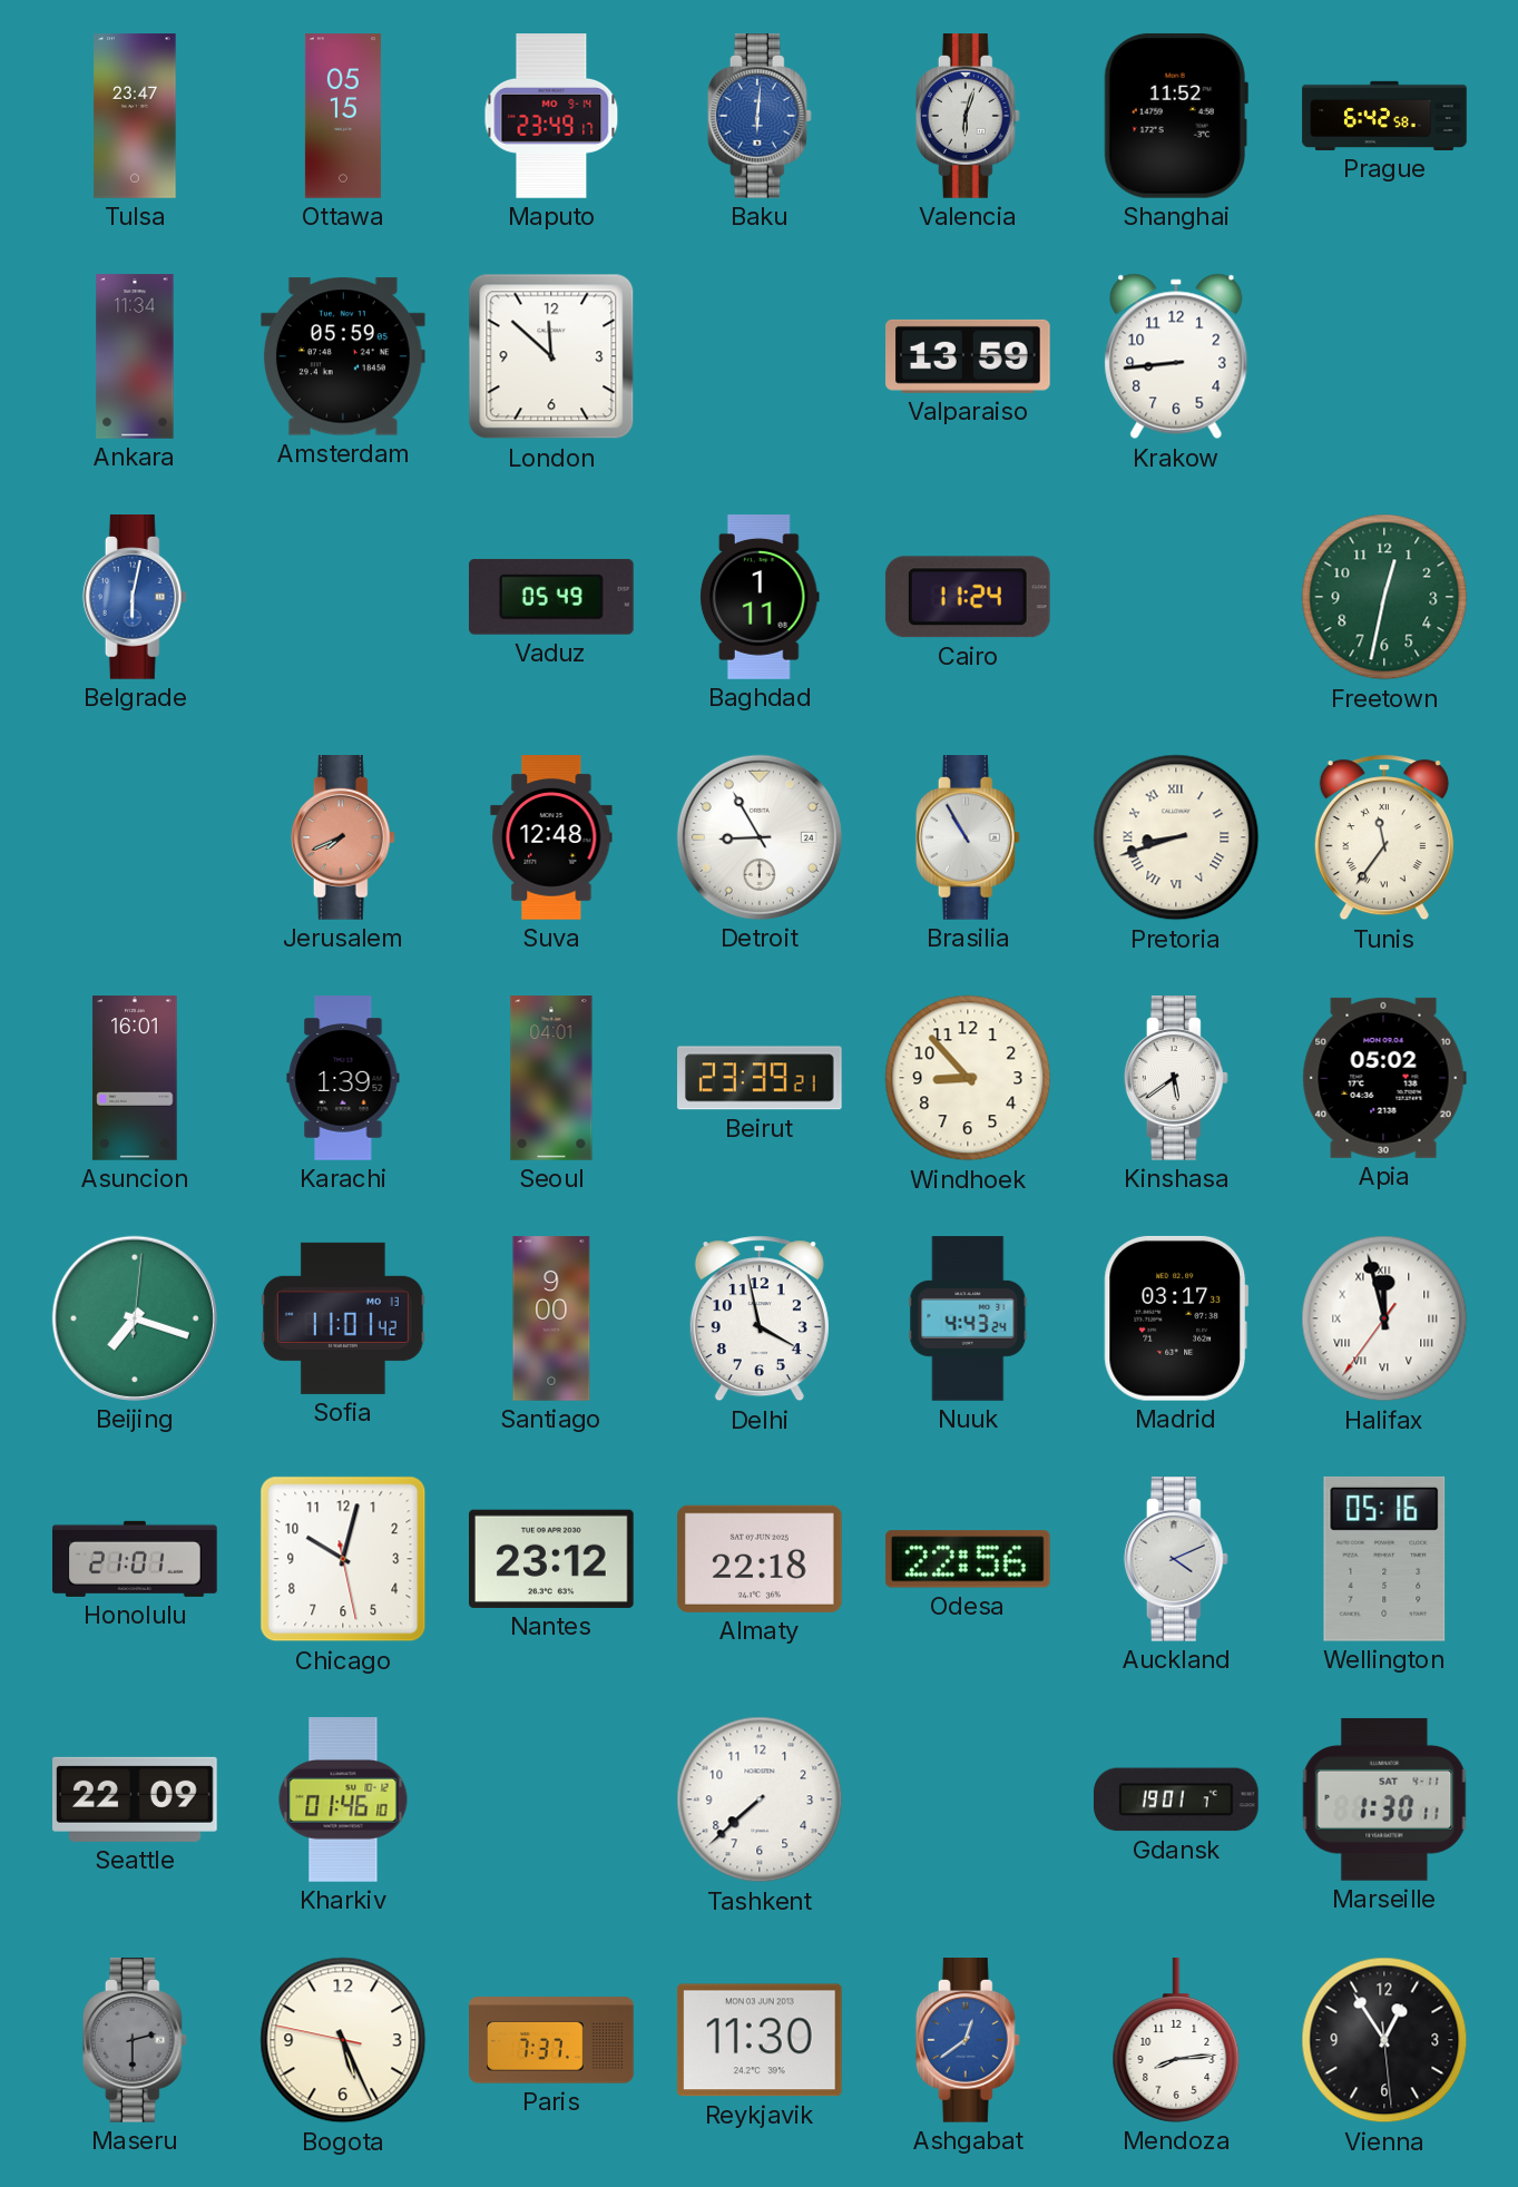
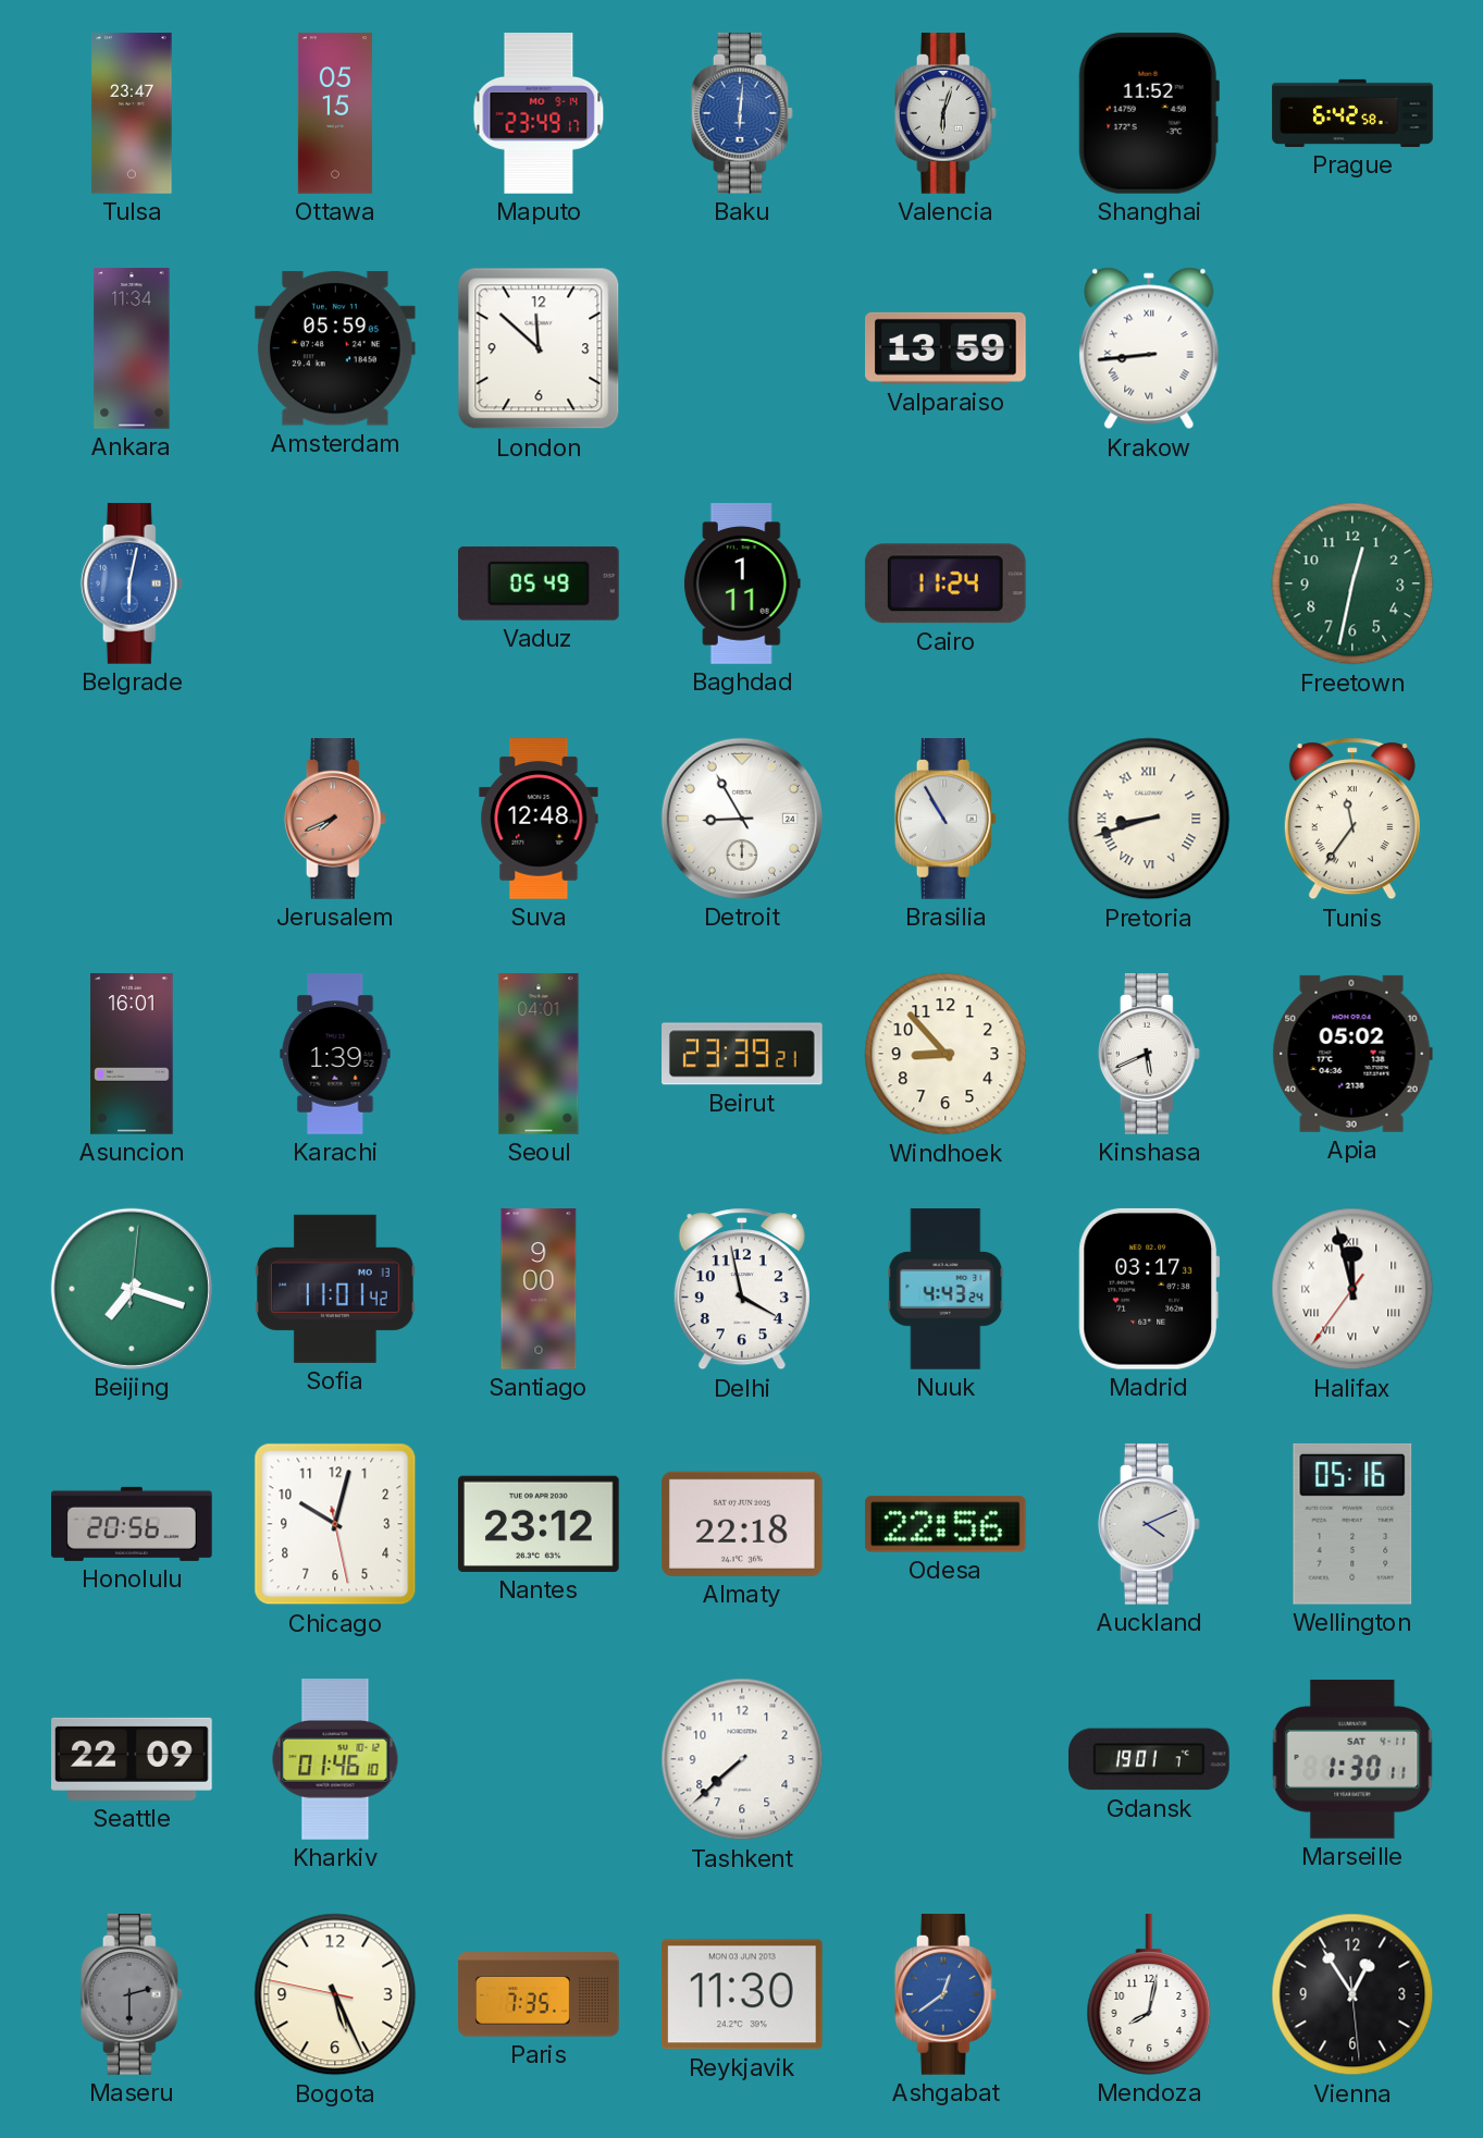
Krakow numerals: Arabic -> Roman (1149, 348)
Kinshasa: 5:39 -> 5:41 (1149, 1054)
Honolulu: 21:01 -> 20:56 (132, 1524)
Paris: 7:37 -> 7:35 (539, 1994)
Mendoza: 8:14 -> 8:02 (1149, 1995)
